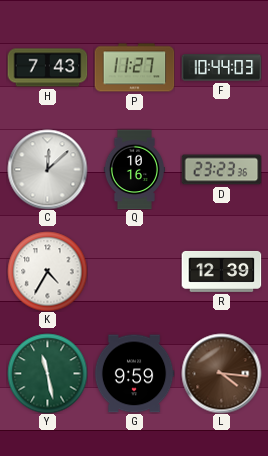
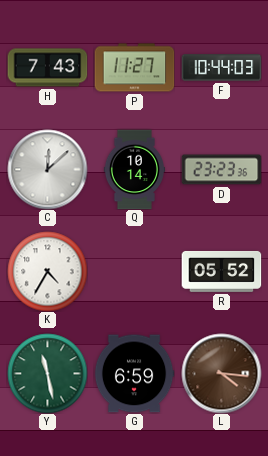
Q: 10:16 -> 10:14 (134, 169)
R: 12:39 -> 05:52 (221, 271)
G: 9:59 -> 6:59 (134, 374)
